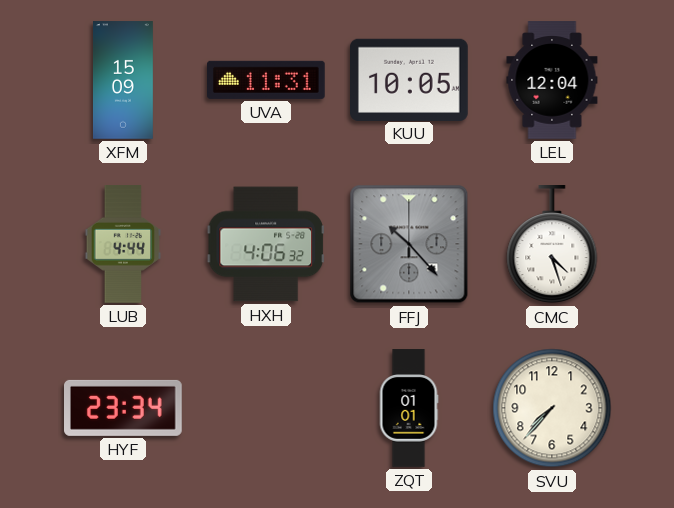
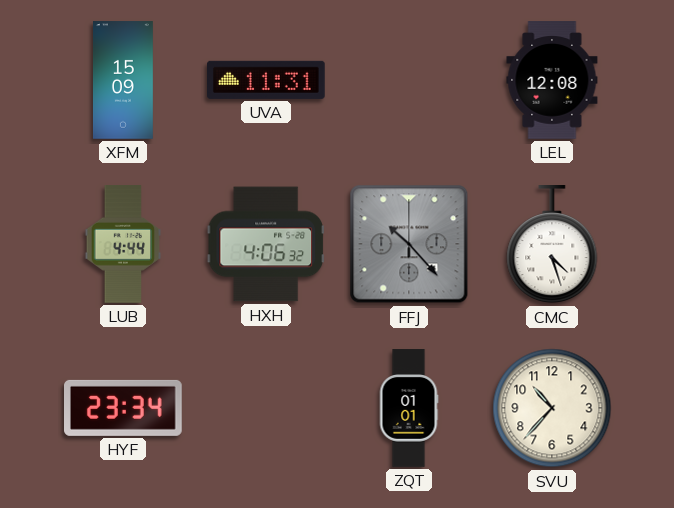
KUU: 10:05 -> none (410, 79)
LEL: 12:04 -> 12:08 (552, 80)
SVU: 7:37 -> 10:37 (552, 408)
